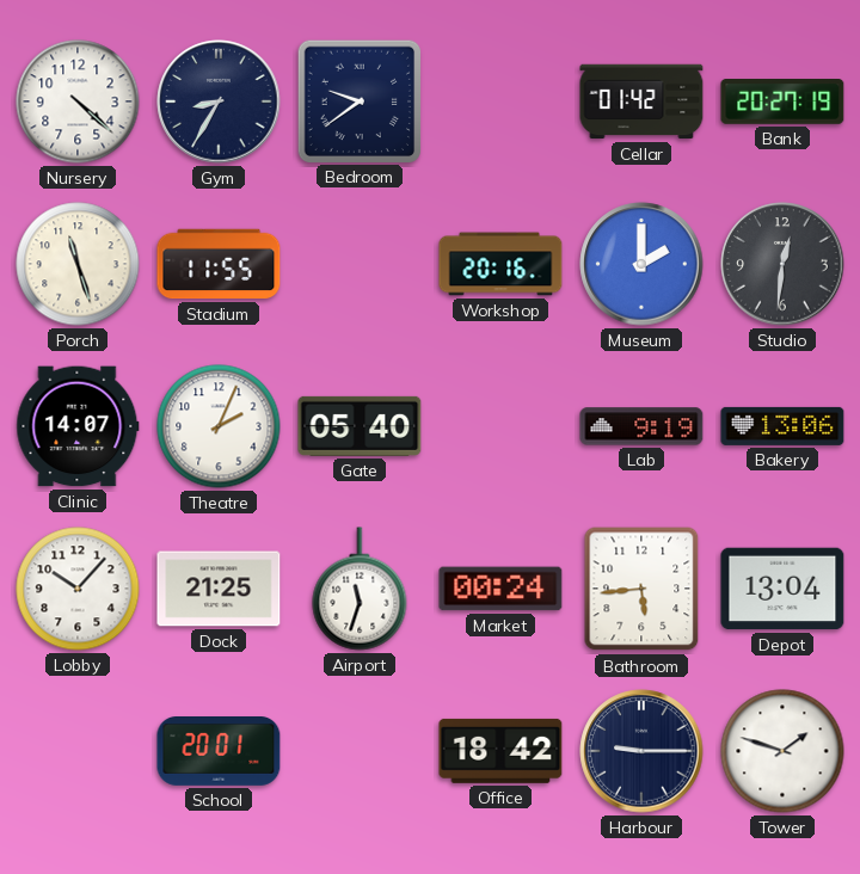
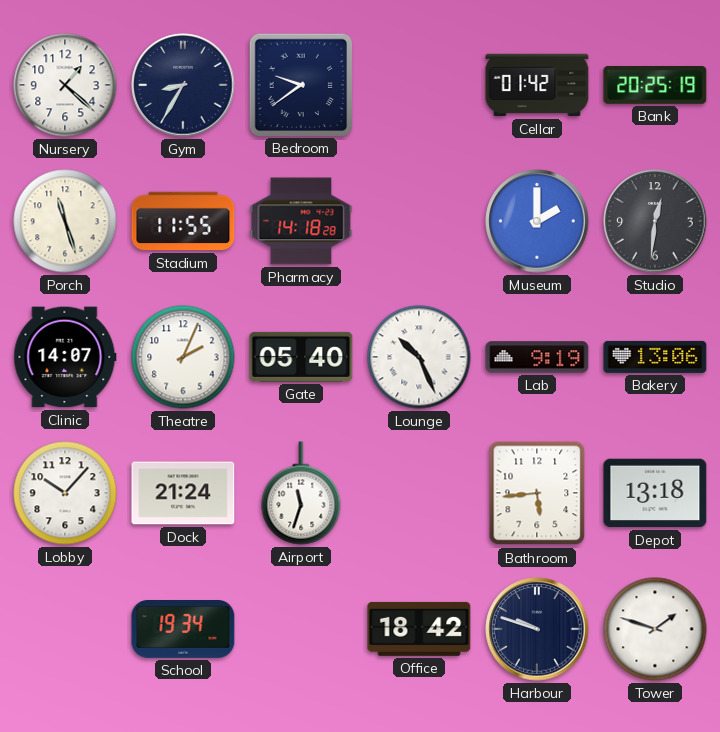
Nursery: 4:22 -> 1:22 (65, 85)
Bank: 20:27 -> 20:25 (655, 86)
Pharmacy: none -> 14:18 (301, 221)
Workshop: 20:16 -> none (500, 264)
Lounge: none -> 10:26 (419, 357)
Dock: 21:25 -> 21:24 (183, 493)
Market: 00:24 -> none (500, 589)
Depot: 13:04 -> 13:18 (655, 493)
School: 20:01 -> 19:34 (183, 630)
Harbour: 9:15 -> 9:48 (537, 629)
